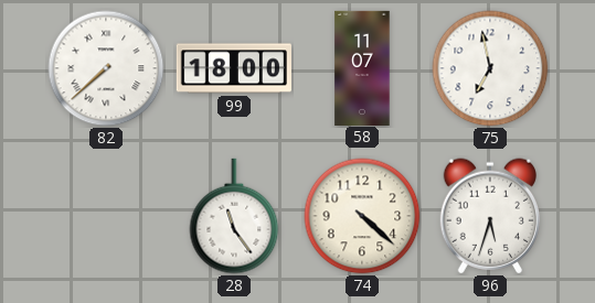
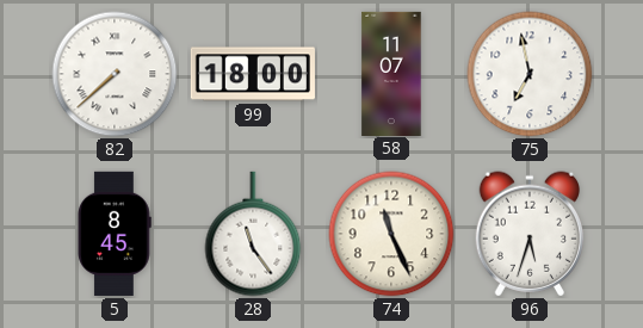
5: none -> 8:45 (115, 234)
74: 4:22 -> 11:26 (391, 234)
